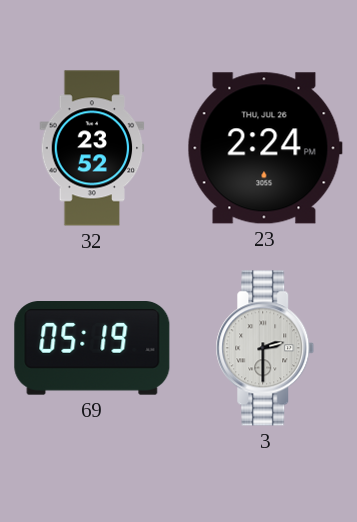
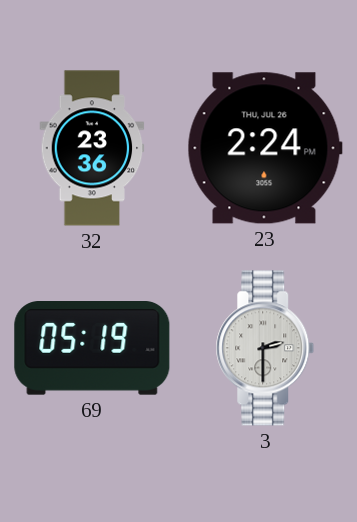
32: 23:52 -> 23:36 (92, 148)
